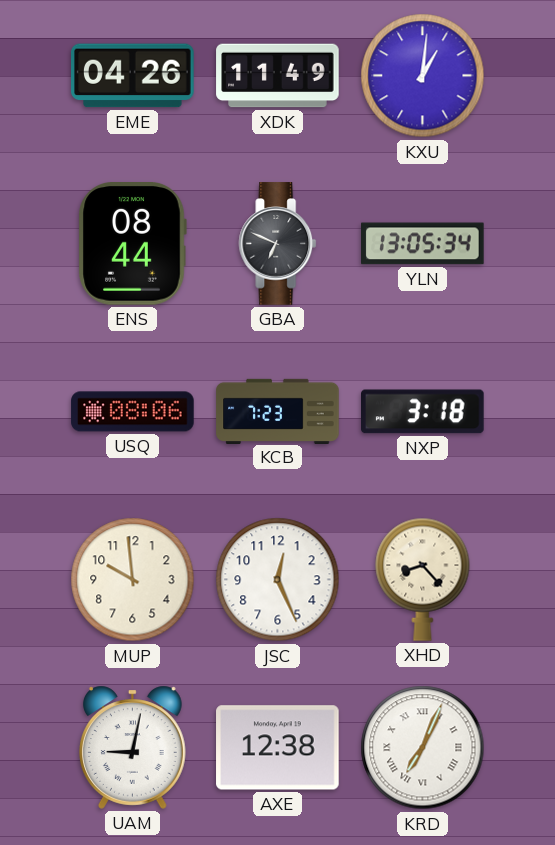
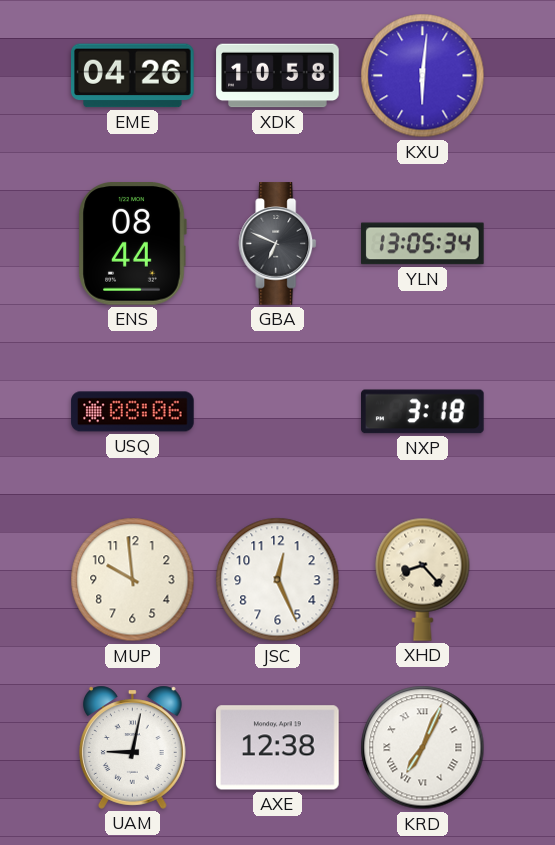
XDK: 11:49 -> 10:58 (278, 76)
KXU: 1:01 -> 6:01 (423, 76)
KCB: 7:23 -> none (278, 411)
